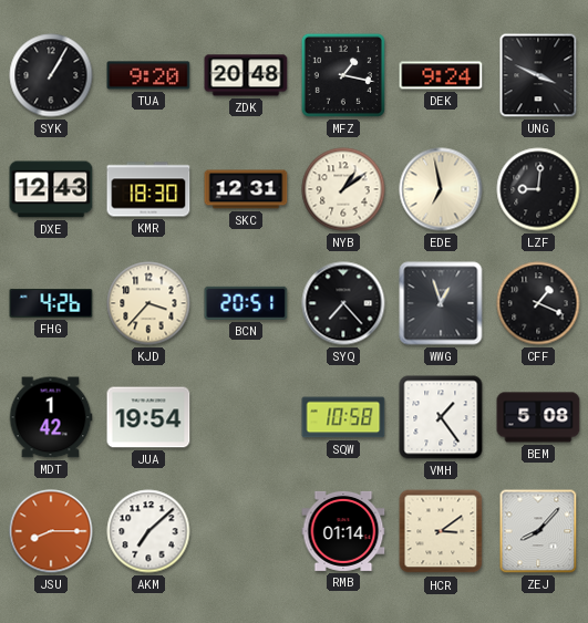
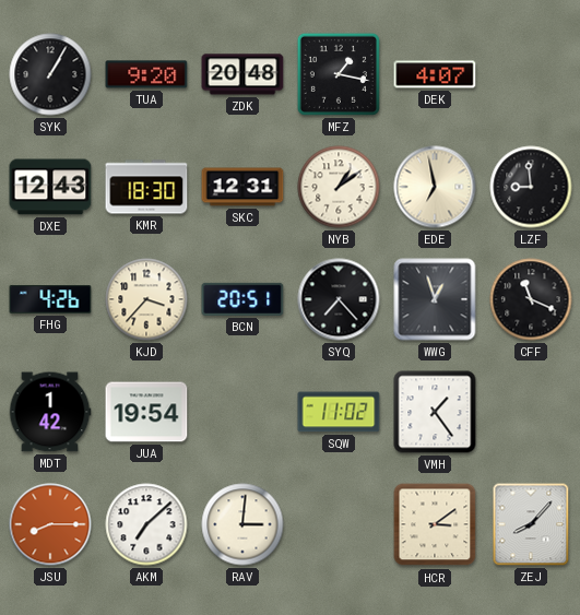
DEK: 9:24 -> 4:07 (435, 74)
UNG: 3:49 -> none (538, 75)
LZF: 9:01 -> 8:59 (531, 187)
CFF: 1:19 -> 11:19 (531, 299)
SQW: 10:58 -> 11:02 (339, 412)
BEM: 5:08 -> none (538, 417)
RAV: none -> 3:01 (242, 524)
RMB: 01:14 -> none (343, 531)
